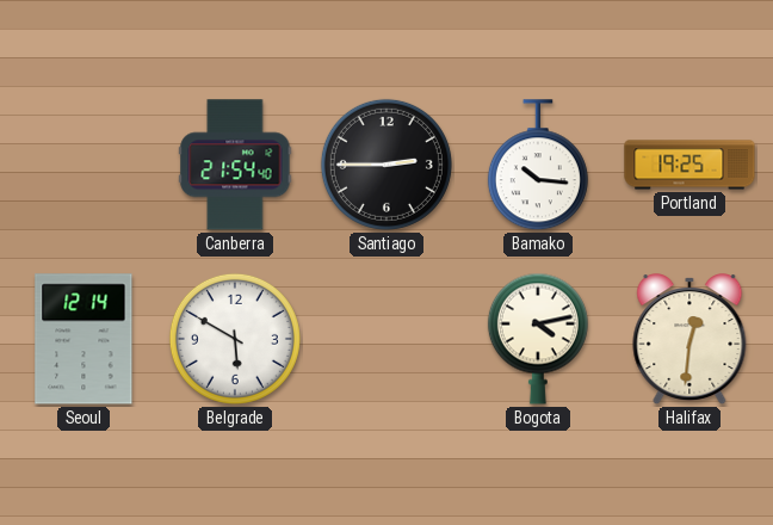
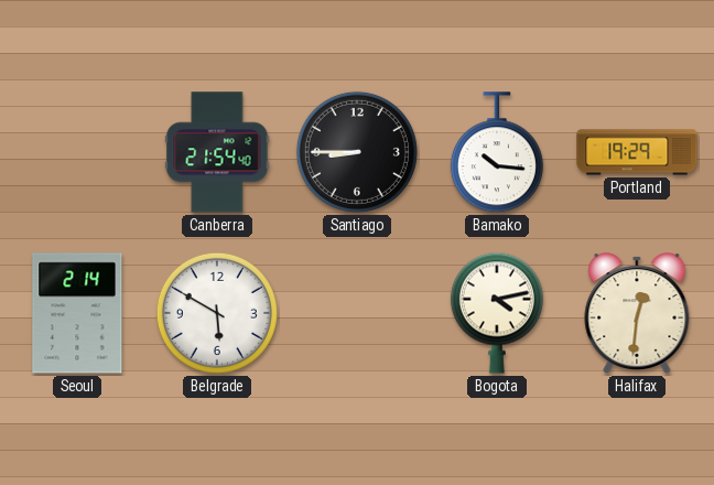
Santiago: 2:45 -> 8:45 (357, 152)
Portland: 19:25 -> 19:29 (637, 152)
Seoul: 12:14 -> 2:14 (77, 313)
